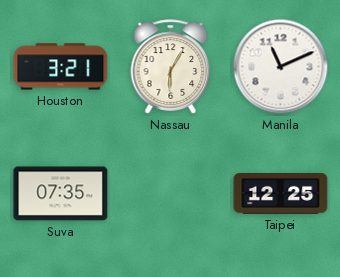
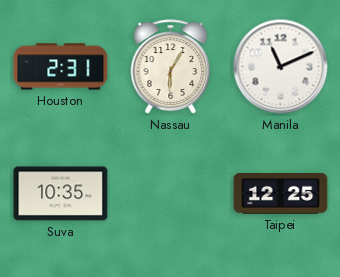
Houston: 3:21 -> 2:31 (61, 67)
Suva: 07:35 -> 10:35 (61, 194)
